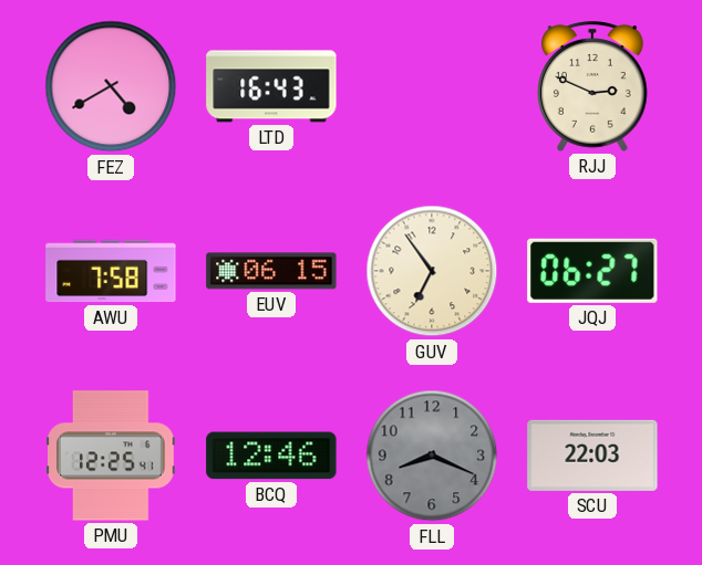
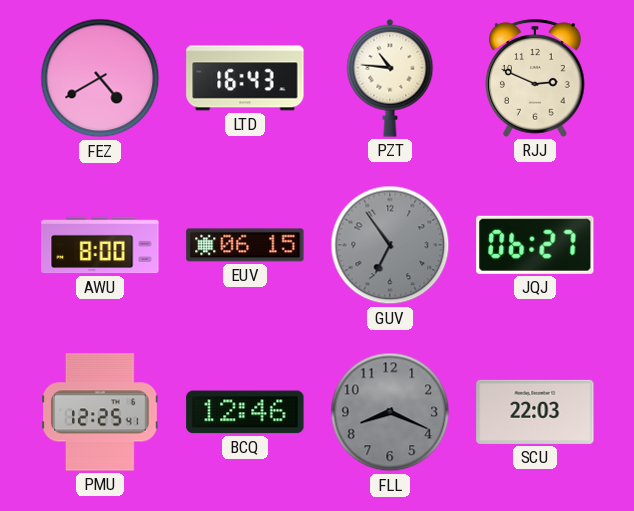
PZT: none -> 10:46 (390, 78)
AWU: 7:58 -> 8:00 (100, 245)
GUV dial: cream -> grey (390, 245)
